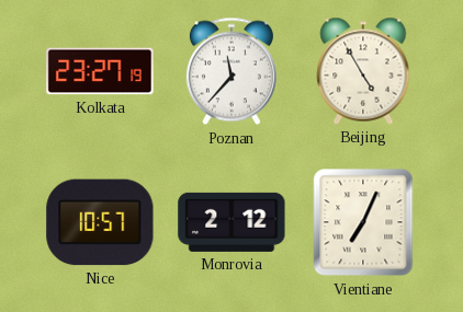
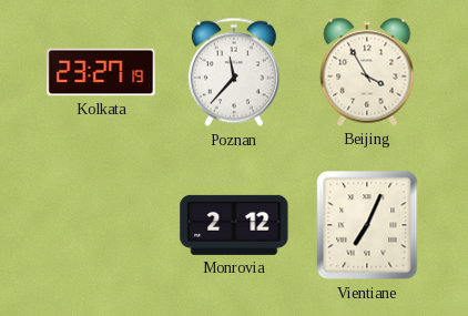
Beijing: 4:55 -> 3:55 (367, 72)
Nice: 10:57 -> none (100, 222)
